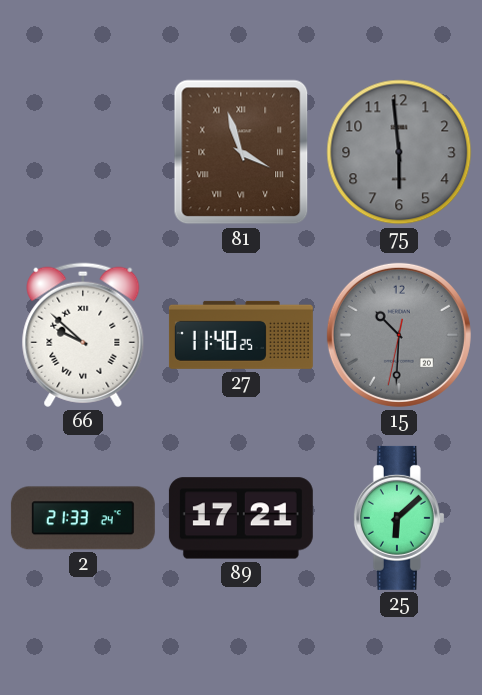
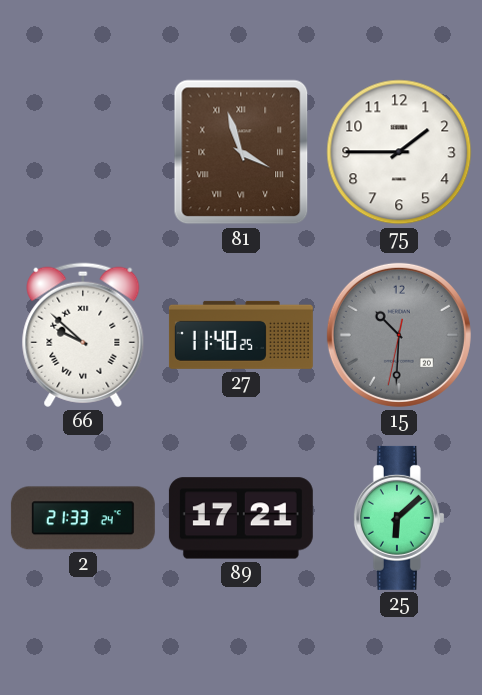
75: 5:59 -> 1:45 (399, 152)
75 dial: grey -> white (399, 152)
